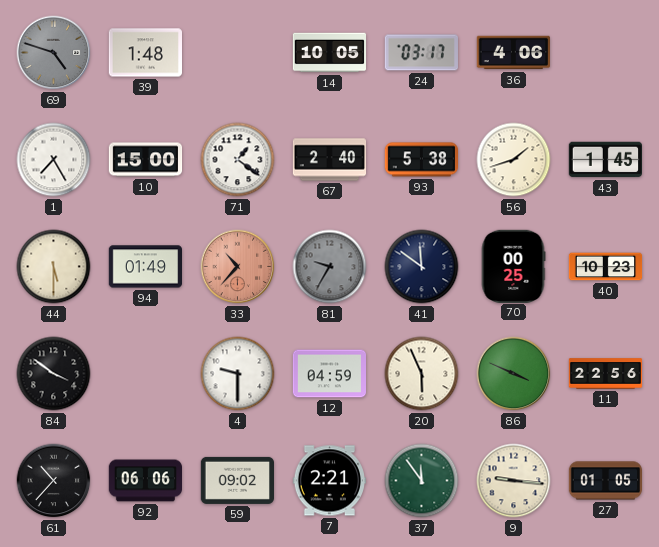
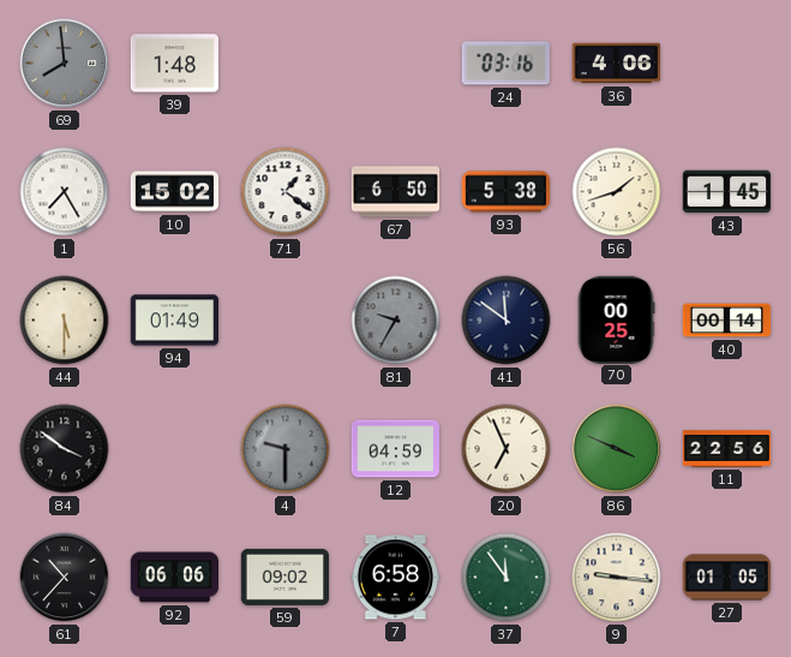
69: 4:48 -> 7:59 (65, 64)
14: 10:05 -> none (330, 53)
24: 03:17 -> 03:16 (505, 64)
10: 15:00 -> 15:02 (175, 192)
67: 2:40 -> 6:50 (396, 192)
33: 10:37 -> none (238, 267)
40: 10:23 -> 00:14 (727, 321)
4 dial: white -> grey (286, 449)
20: 5:56 -> 6:56 (507, 449)
7: 2:21 -> 6:58 (395, 578)
